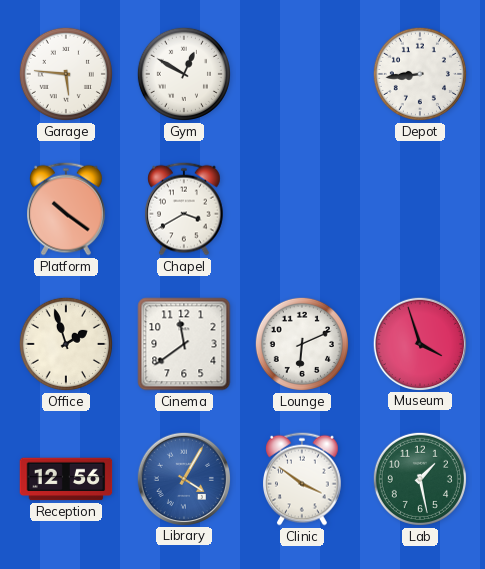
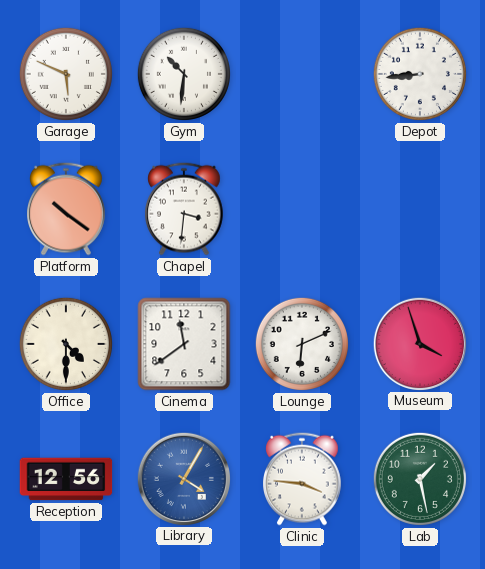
Garage: 5:46 -> 5:49 (66, 74)
Gym: 12:50 -> 10:31 (184, 74)
Chapel: 3:40 -> 3:31 (185, 209)
Office: 1:57 -> 4:30 (66, 344)
Clinic: 3:51 -> 3:46 (303, 479)
